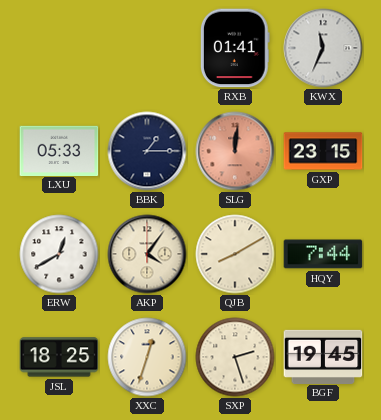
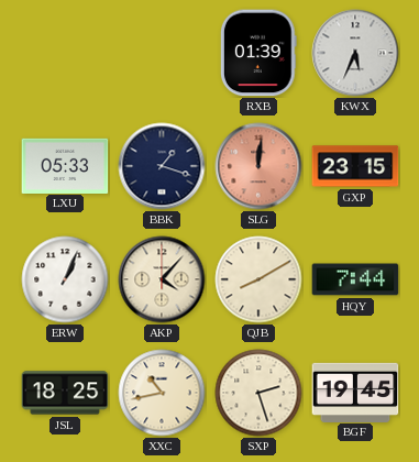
RXB: 01:41 -> 01:39 (258, 53)
KWX: 11:34 -> 5:34 (355, 53)
BBK: 1:15 -> 1:18 (162, 166)
ERW: 12:40 -> 1:04 (65, 279)
AKP: 4:06 -> 4:07 (162, 279)
XXC: 12:33 -> 10:43 (162, 393)
